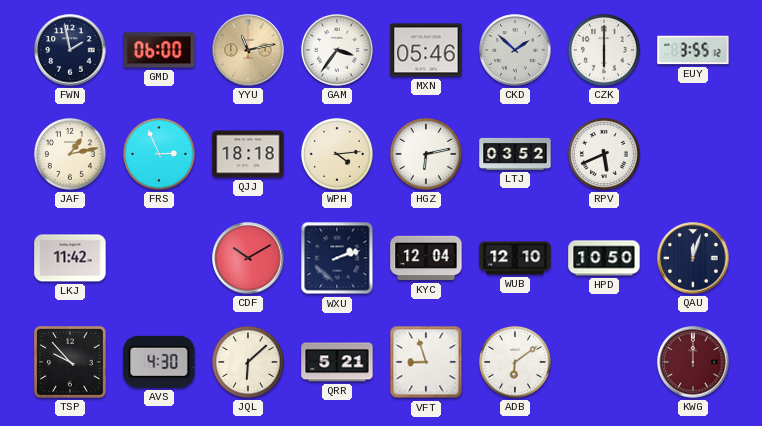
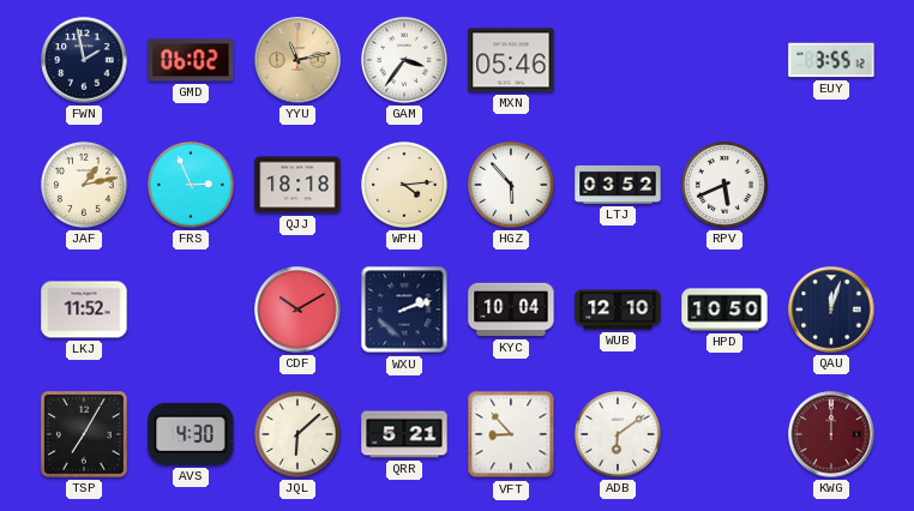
GMD: 06:00 -> 06:02 (191, 60)
CKD: 1:52 -> none (515, 50)
CZK: 6:00 -> none (604, 50)
HGZ: 6:13 -> 5:53 (511, 185)
LKJ: 11:42 -> 11:52 (84, 309)
KYC: 12:04 -> 10:04 (511, 309)
TSP: 9:53 -> 7:05 (85, 435)
VFT: 8:57 -> 8:53 (511, 434)
